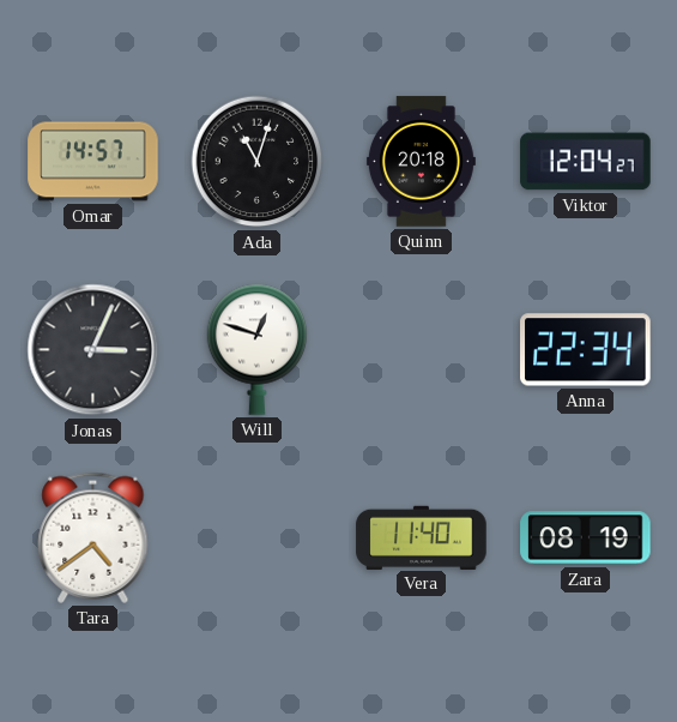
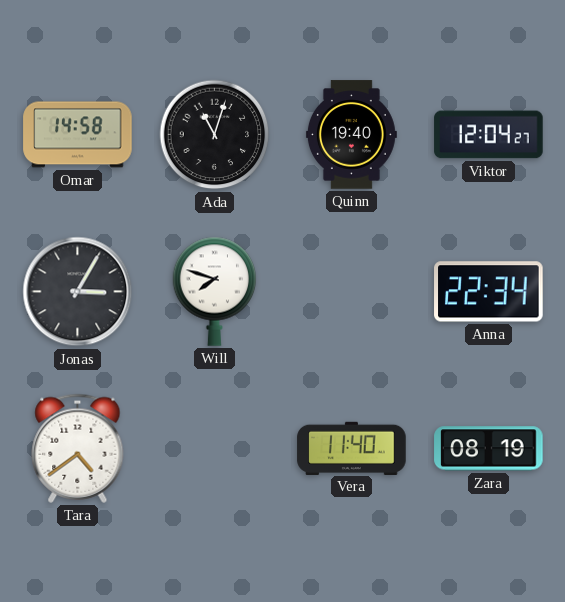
Omar: 14:57 -> 14:58 (78, 135)
Quinn: 20:18 -> 19:40 (351, 135)
Jonas: 3:04 -> 3:05 (78, 292)
Will: 12:48 -> 7:48 (215, 291)
